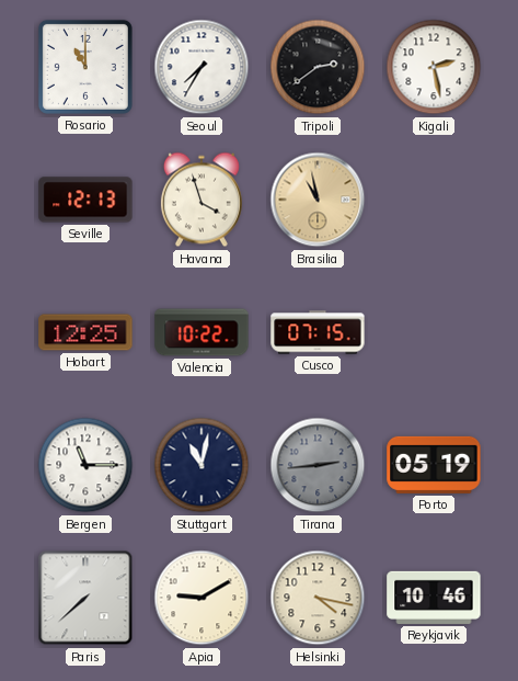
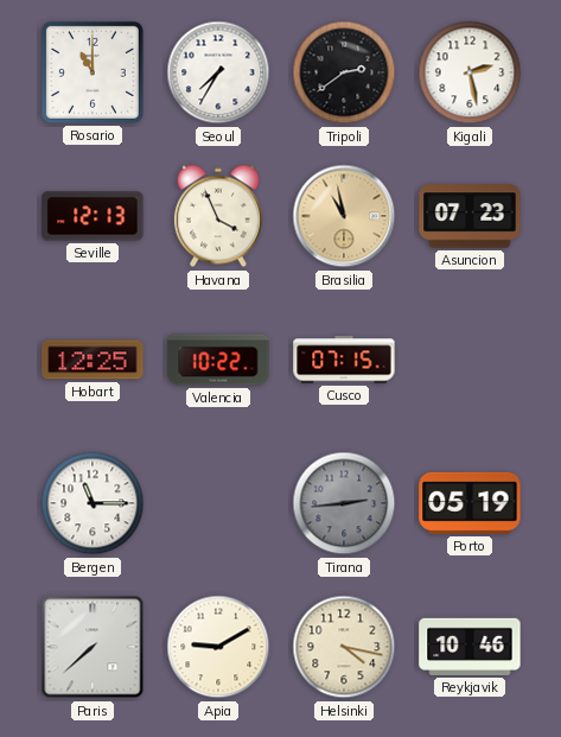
Havana: 3:57 -> 3:56 (218, 216)
Asuncion: none -> 07:23 (470, 216)
Stuttgart: 11:02 -> none (202, 465)
